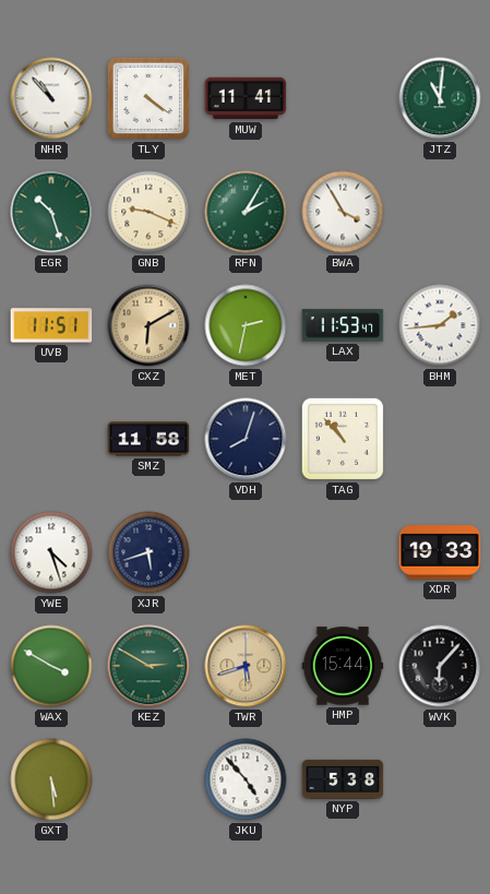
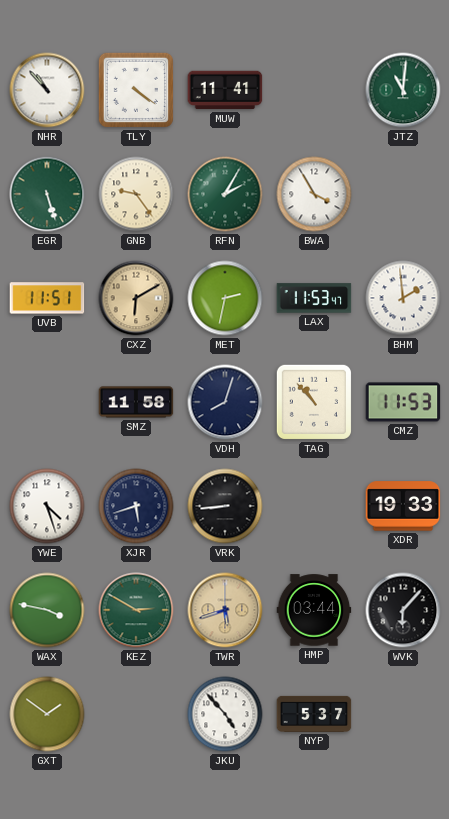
EGR: 10:27 -> 5:27 (47, 194)
GNB: 9:19 -> 9:24 (136, 194)
BHM: 1:44 -> 1:59 (403, 298)
CMZ: none -> 11:53 (403, 402)
VRK: none -> 8:44 (225, 506)
WAX: 3:50 -> 3:47 (47, 610)
HMP: 15:44 -> 03:44 (314, 610)
GXT: 5:29 -> 1:51 (47, 714)
NYP: 5:38 -> 5:37 (314, 714)
